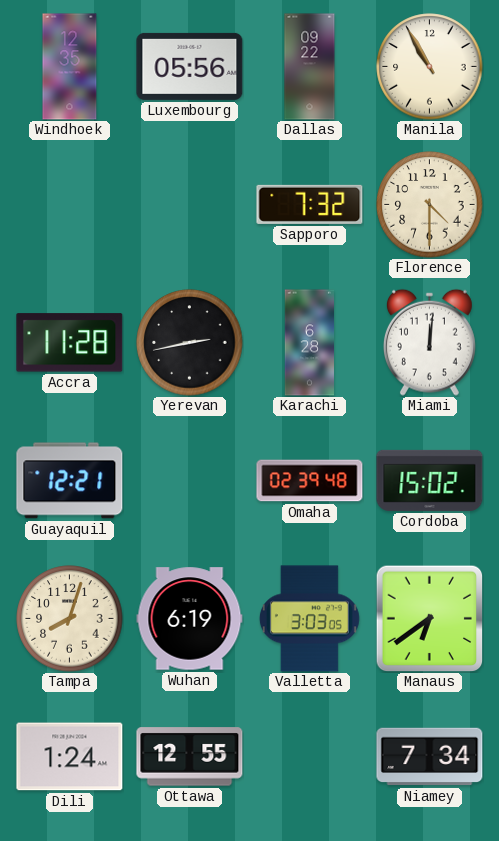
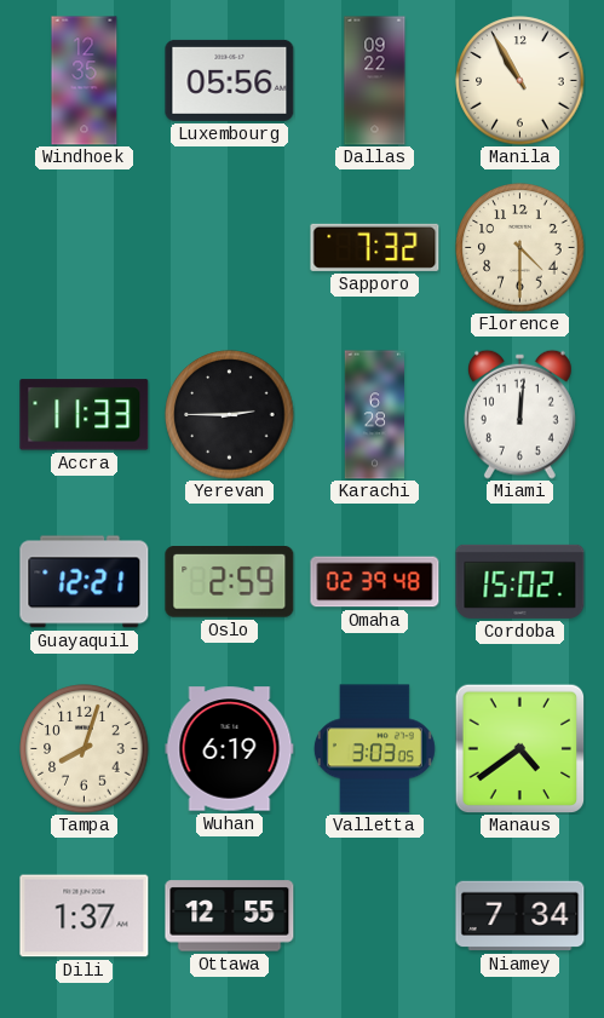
Accra: 11:28 -> 11:33 (85, 415)
Yerevan: 2:43 -> 2:45 (230, 415)
Oslo: none -> 2:59 (230, 582)
Manaus: 6:39 -> 4:39 (519, 748)
Dili: 1:24 -> 1:37 (85, 916)
